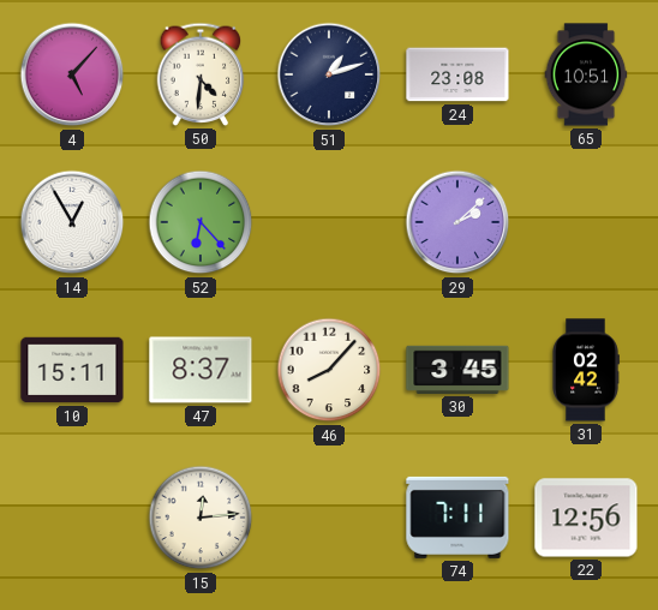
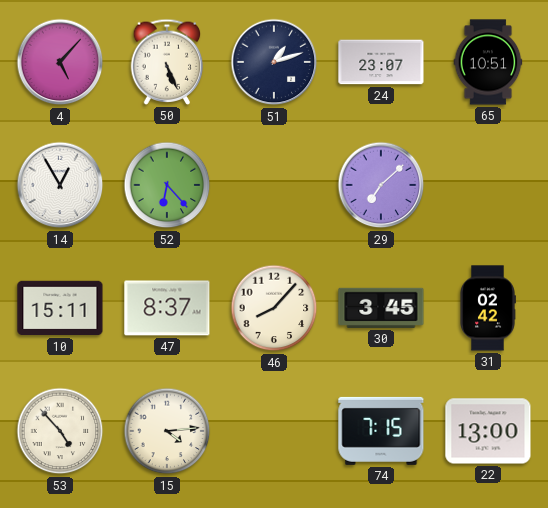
50: 4:31 -> 5:26 (167, 62)
24: 23:08 -> 23:07 (381, 62)
29: 2:08 -> 7:08 (381, 185)
53: none -> 4:53 (60, 431)
15: 12:14 -> 4:14 (167, 431)
74: 7:11 -> 7:15 (381, 431)
22: 12:56 -> 13:00 (488, 431)
